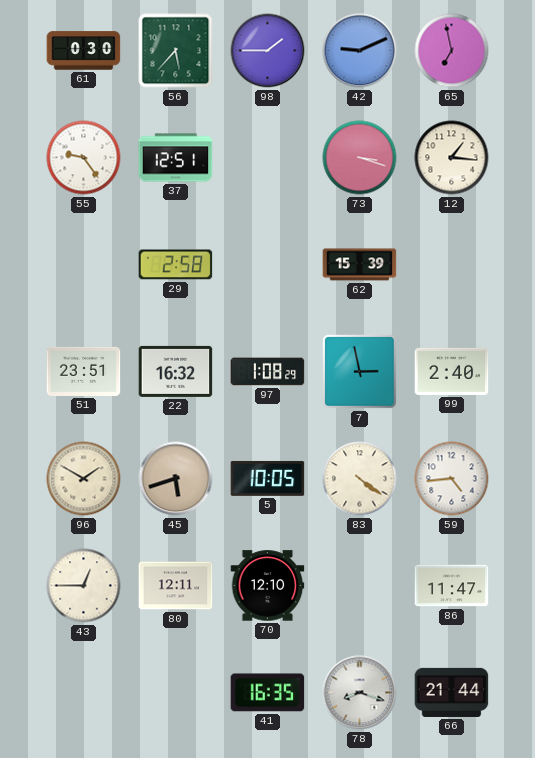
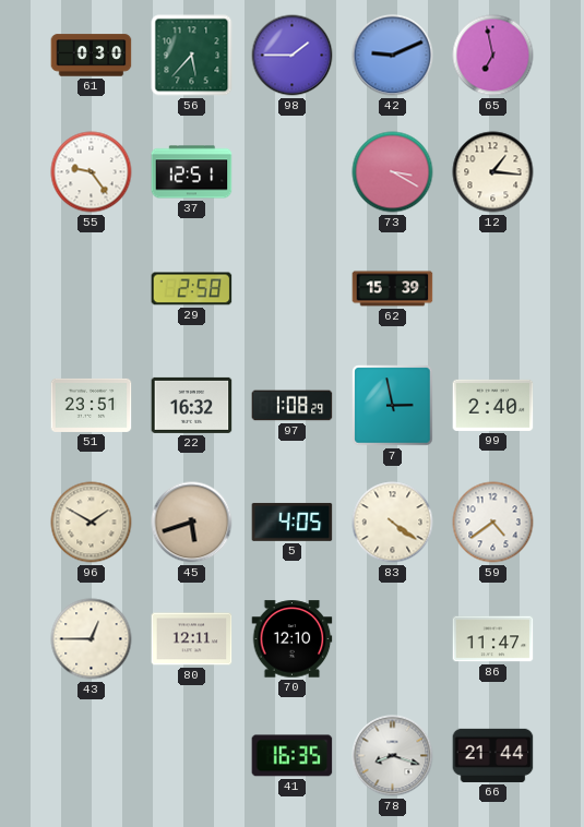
73: 3:18 -> 3:20 (393, 172)
5: 10:05 -> 4:05 (293, 523)
59: 4:44 -> 4:39 (493, 523)
